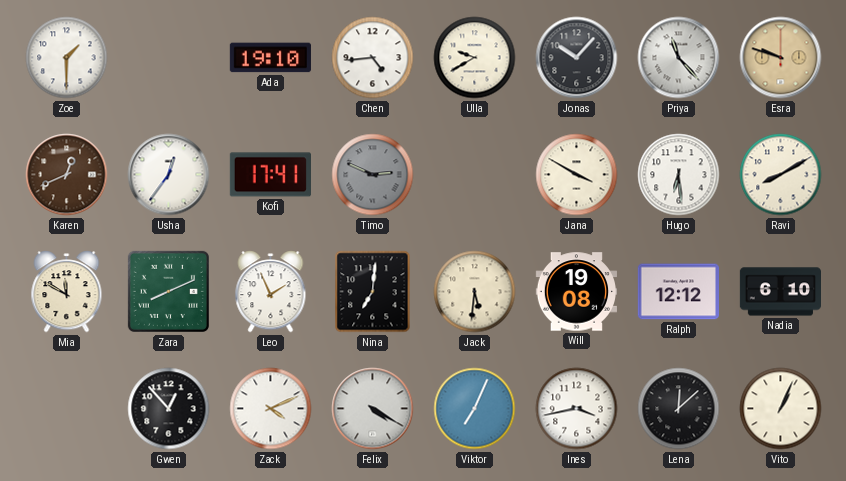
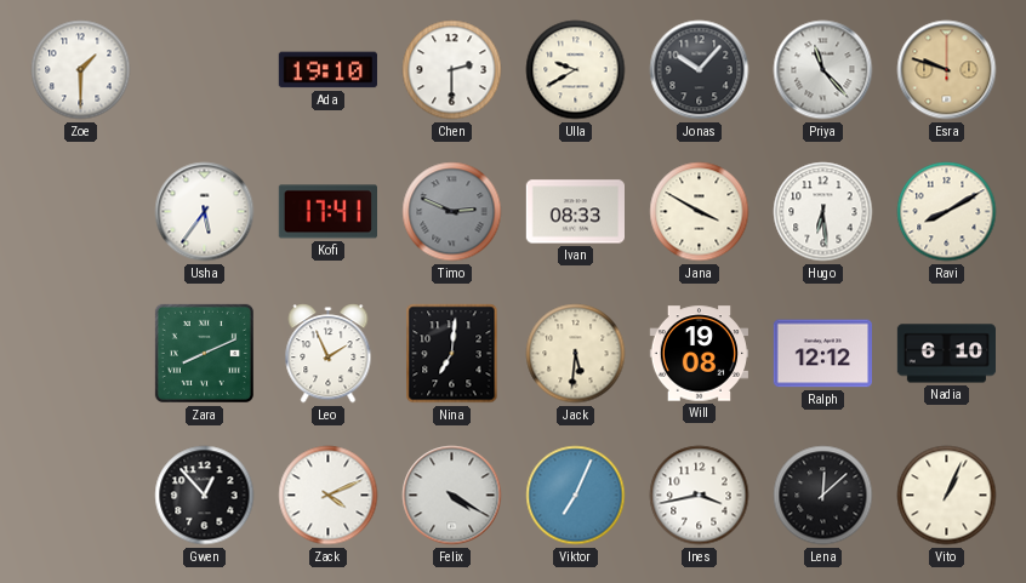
Chen: 4:44 -> 2:30 (452, 70)
Karen: 12:41 -> none (67, 175)
Usha: 12:36 -> 5:36 (205, 212)
Ivan: none -> 08:33 (575, 212)
Mia: 11:50 -> none (67, 292)
